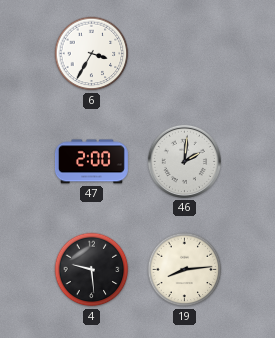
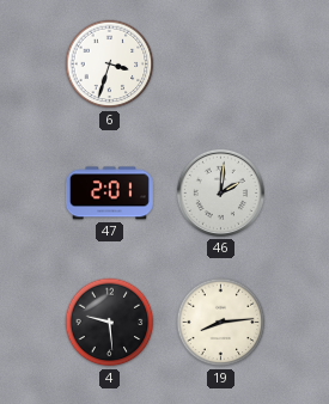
6: 3:35 -> 3:33 (110, 65)
47: 2:00 -> 2:01 (109, 194)
